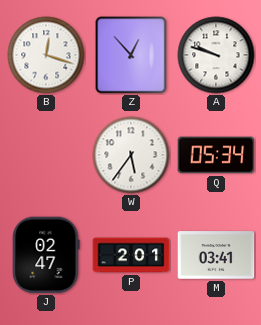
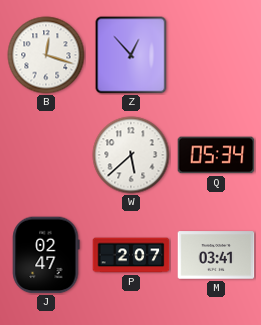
A: 9:48 -> none (216, 55)
W: 5:36 -> 5:38 (131, 155)
P: 2:01 -> 2:07 (131, 255)
